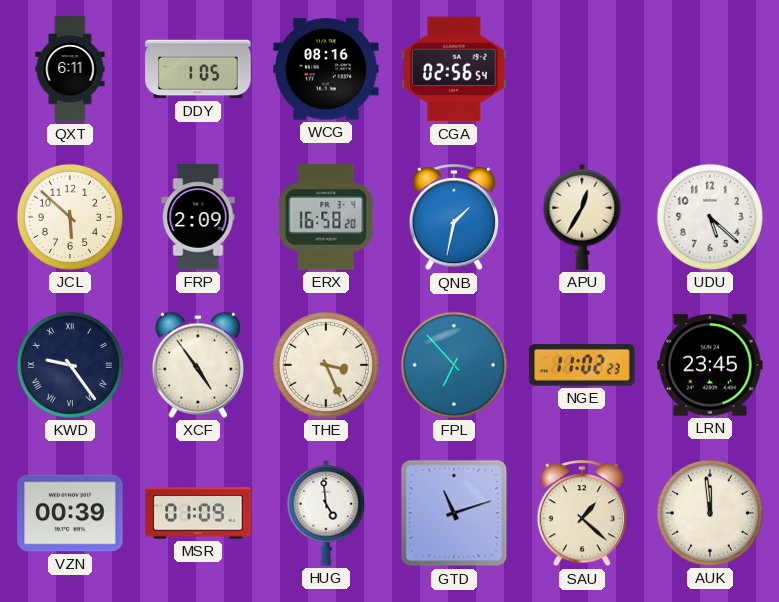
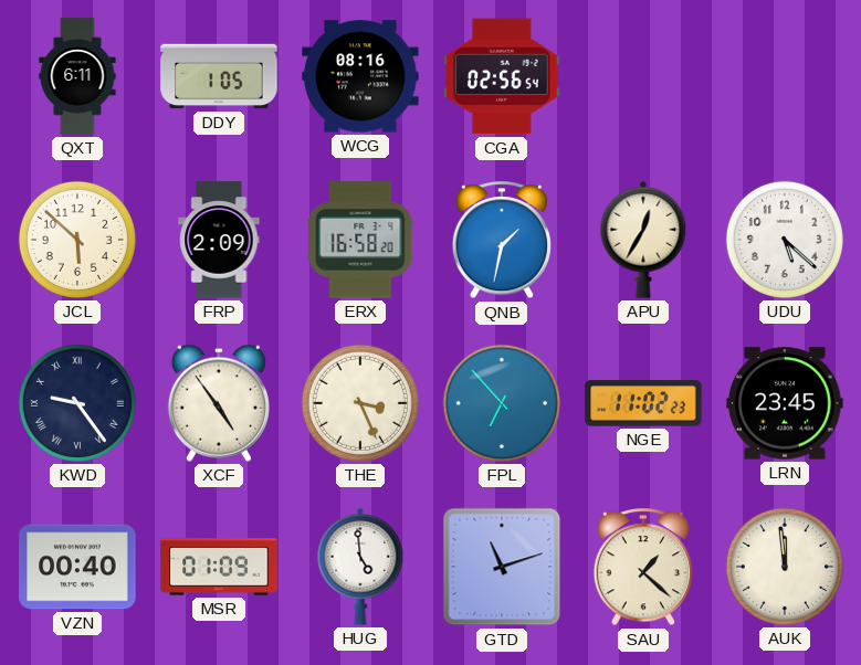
VZN: 00:39 -> 00:40 (77, 567)
